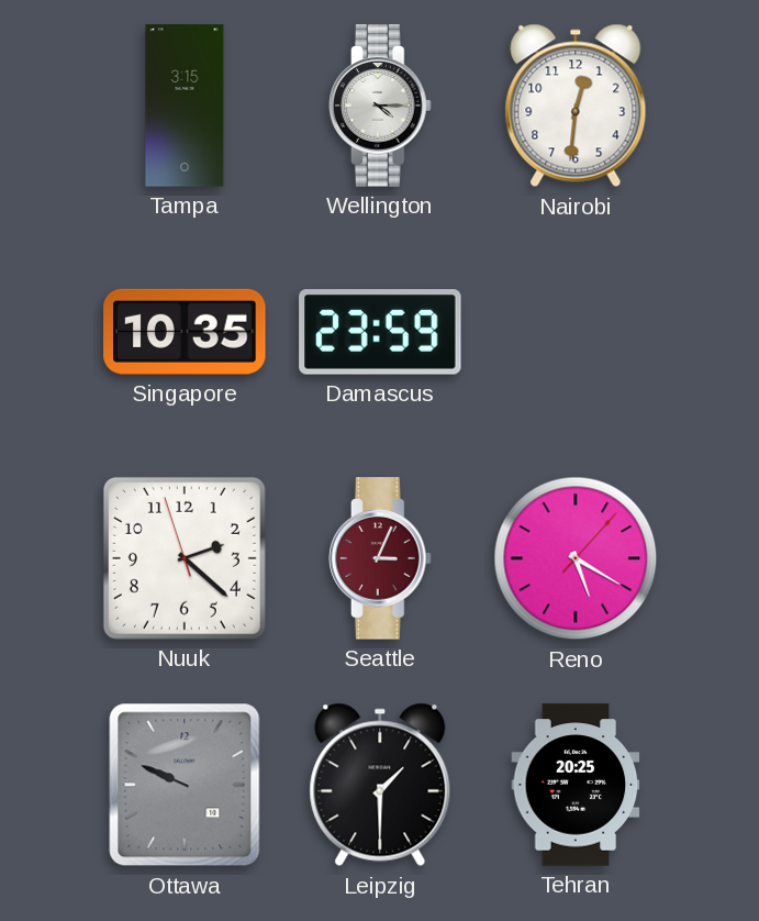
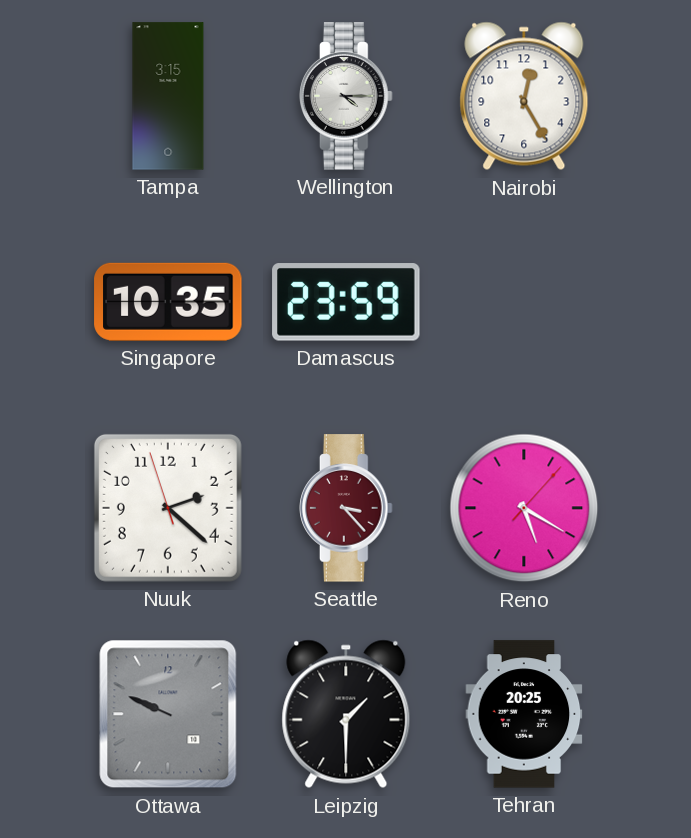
Nairobi: 12:31 -> 12:25 (524, 96)
Seattle: 3:04 -> 3:23 (347, 508)
